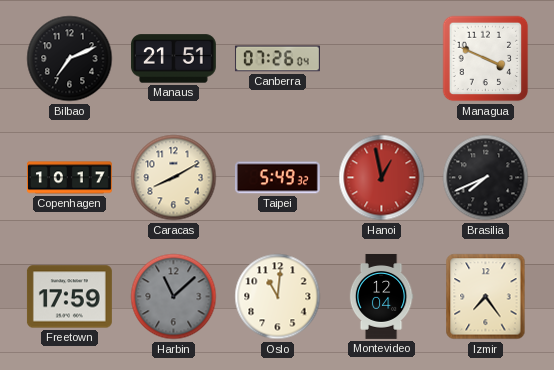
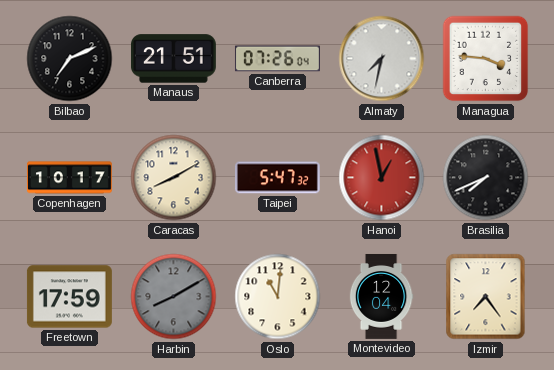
Almaty: none -> 7:32 (382, 59)
Managua: 3:49 -> 3:46 (486, 59)
Taipei: 5:49 -> 5:47 (277, 178)
Harbin: 11:08 -> 8:10 (174, 297)
